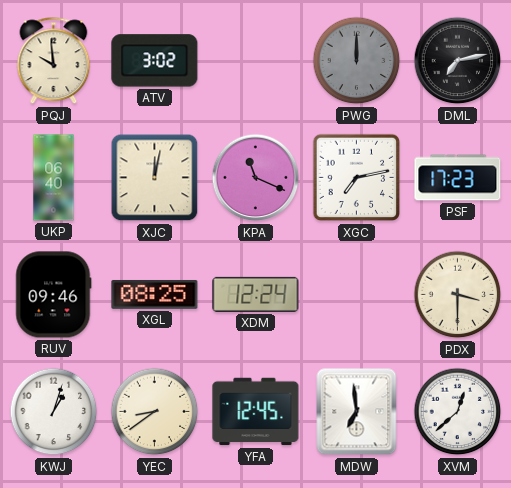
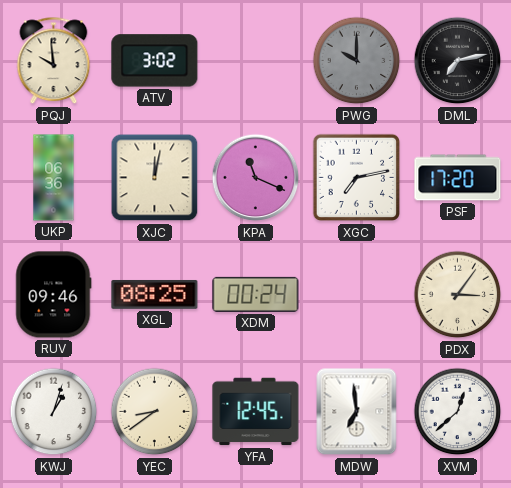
PWG: 12:00 -> 10:00 (357, 61)
UKP: 06:40 -> 06:36 (54, 178)
PSF: 17:23 -> 17:20 (458, 178)
XDM: 12:24 -> 00:24 (256, 294)
PDX: 3:30 -> 3:06 (458, 295)
